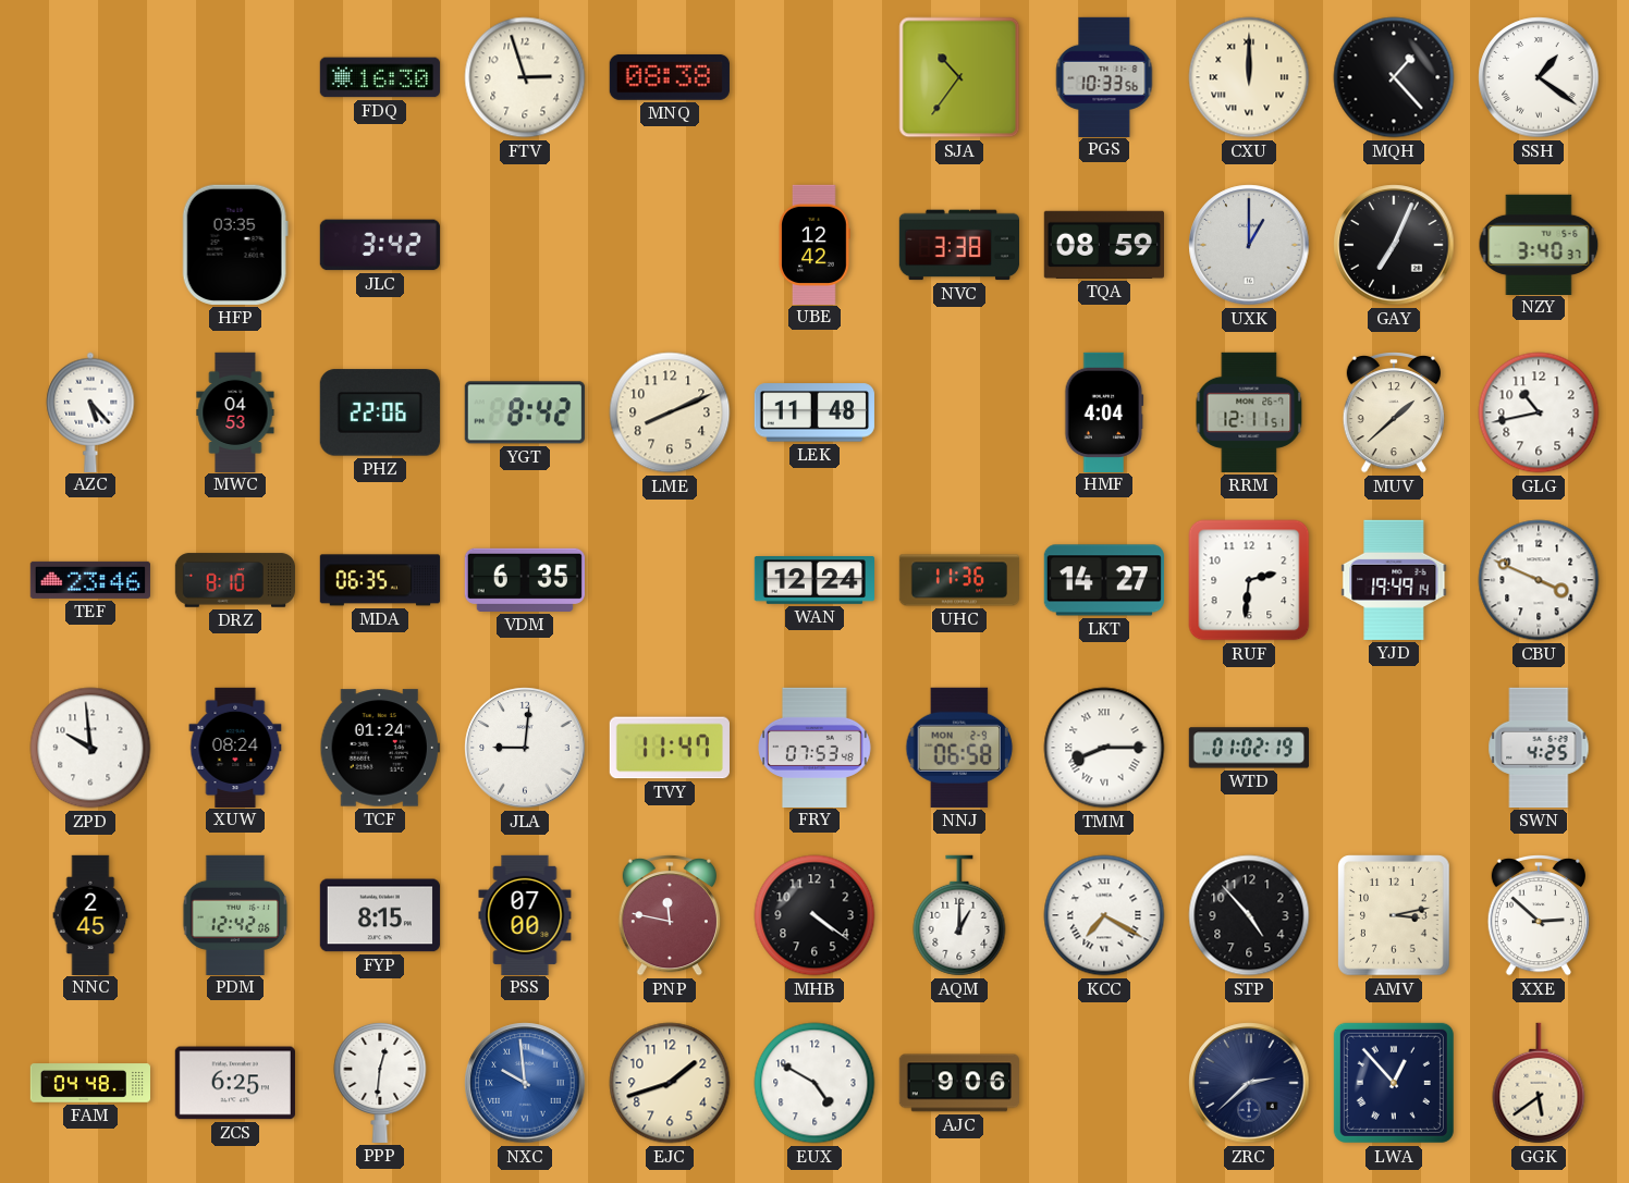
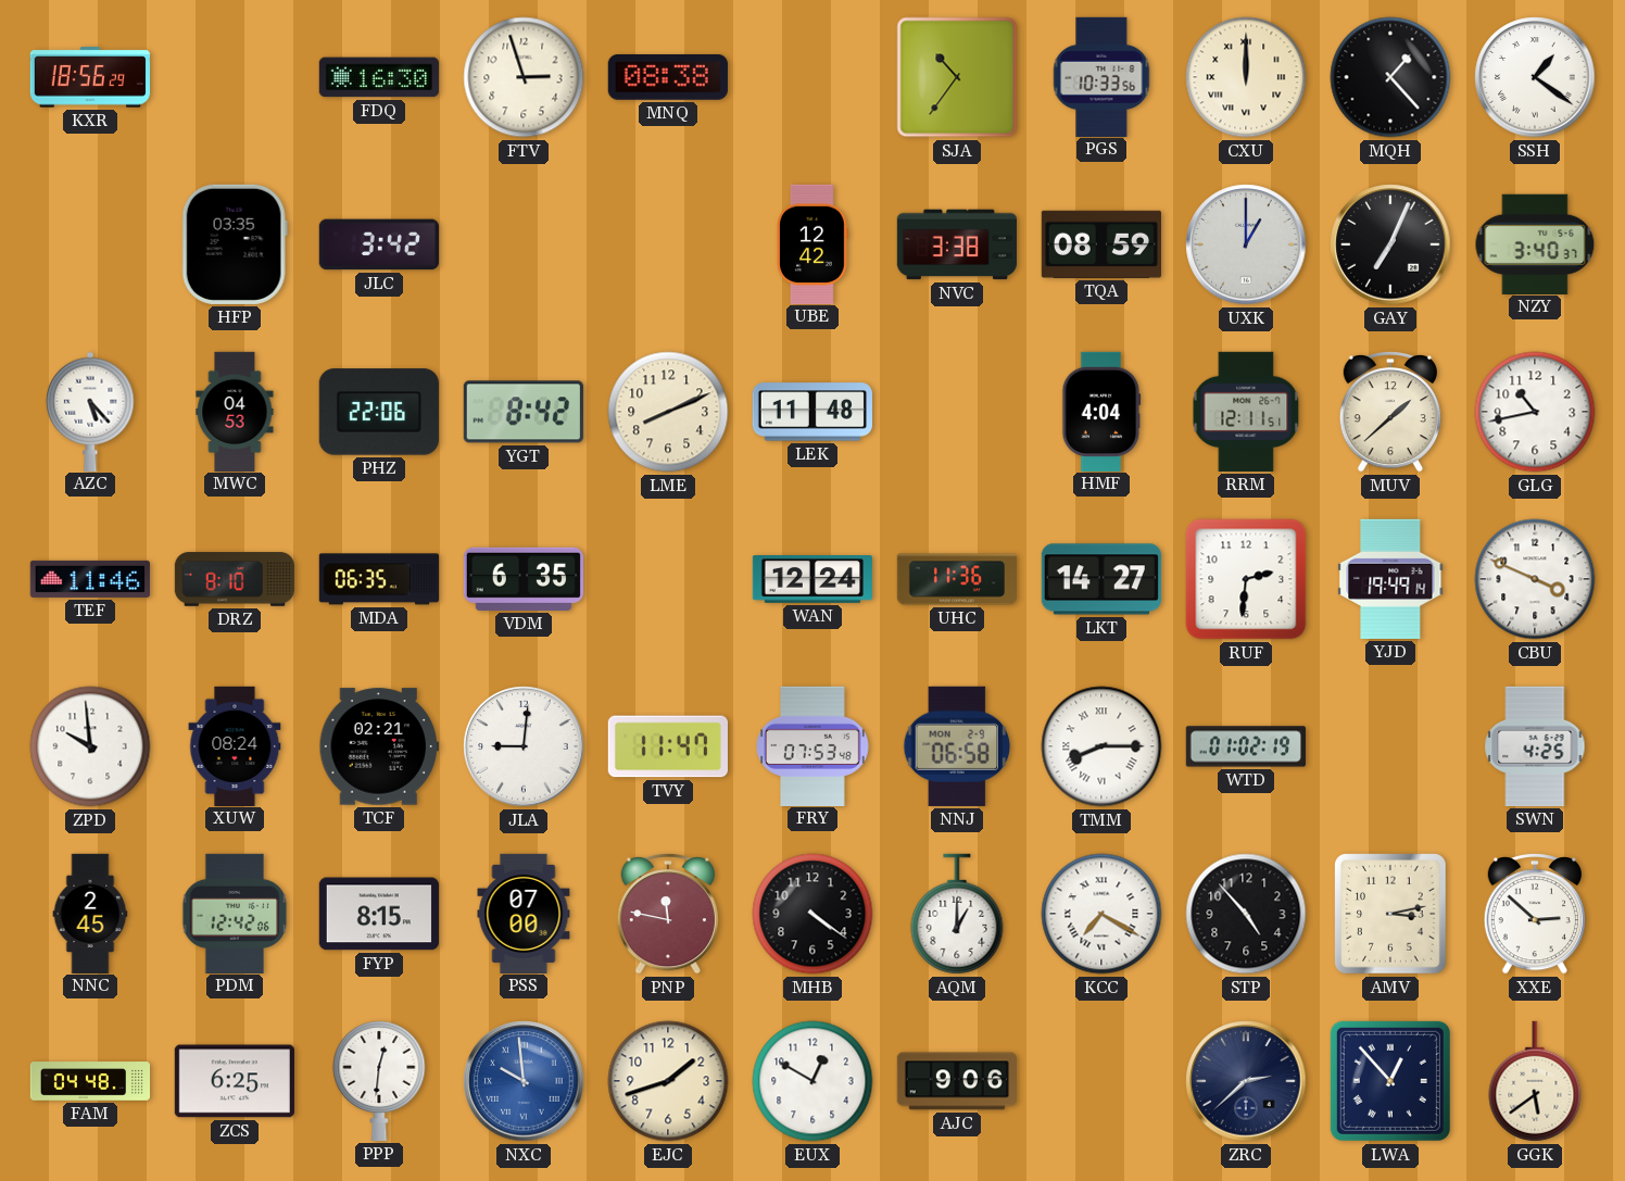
KXR: none -> 18:56 (90, 77)
TEF: 23:46 -> 11:46 (90, 579)
TCF: 01:24 -> 02:21 (379, 746)
EUX: 4:50 -> 12:50 (812, 1081)
